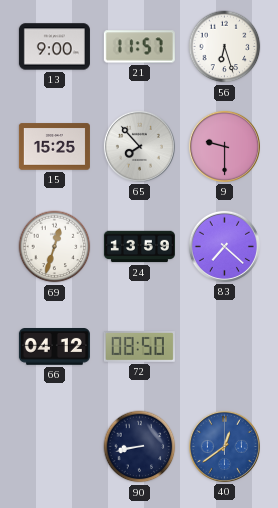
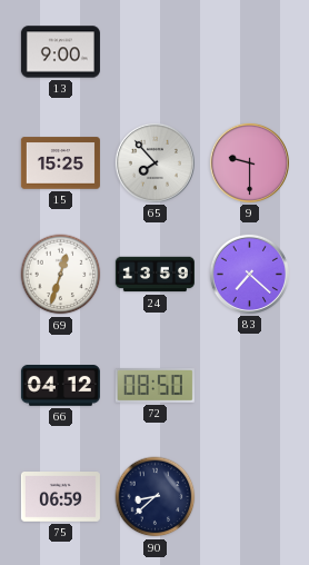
21: 11:57 -> none (139, 47)
56: 6:27 -> none (225, 47)
75: none -> 06:59 (60, 497)
90: 8:43 -> 8:38 (156, 497)
40: 12:39 -> none (224, 446)
